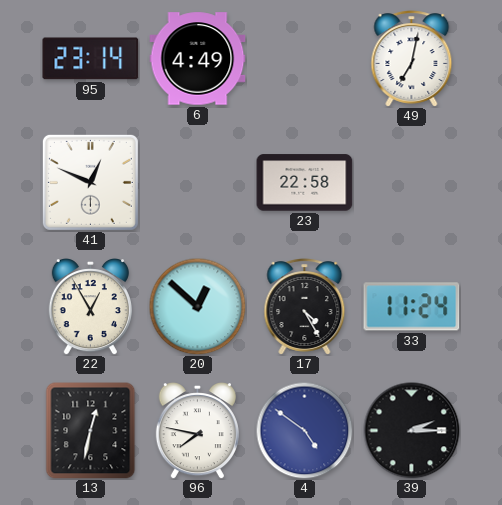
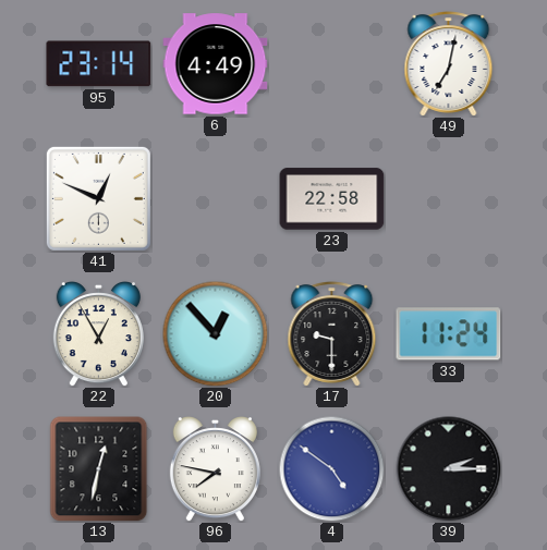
20: 12:52 -> 12:53 (215, 333)
17: 4:25 -> 9:30 (332, 334)
